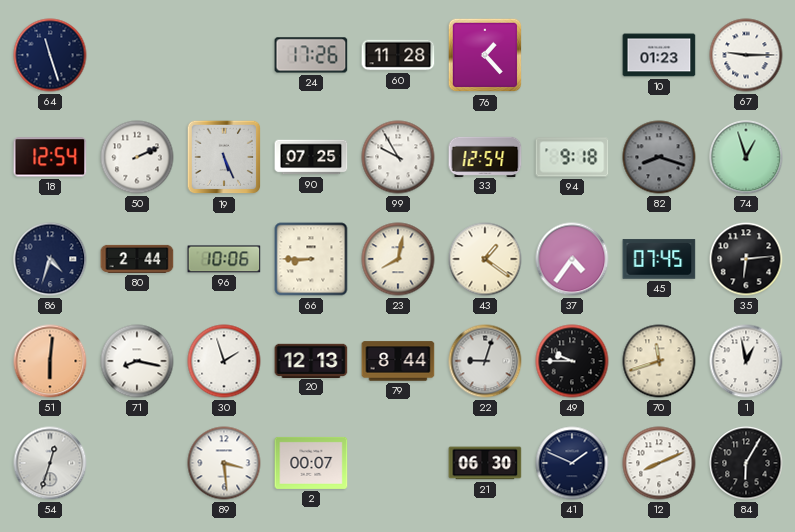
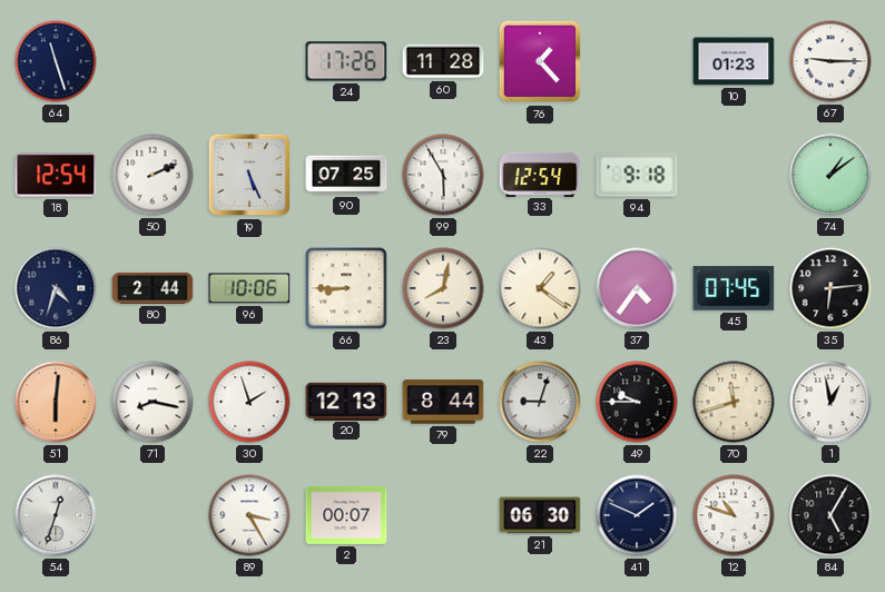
99: 9:55 -> 5:55 (443, 175)
82: 8:18 -> none (659, 157)
74: 12:57 -> 1:09 (830, 175)
89: 3:29 -> 3:25 (249, 515)
12: 8:11 -> 10:48 (734, 515)
84: 6:05 -> 5:05 (830, 515)
